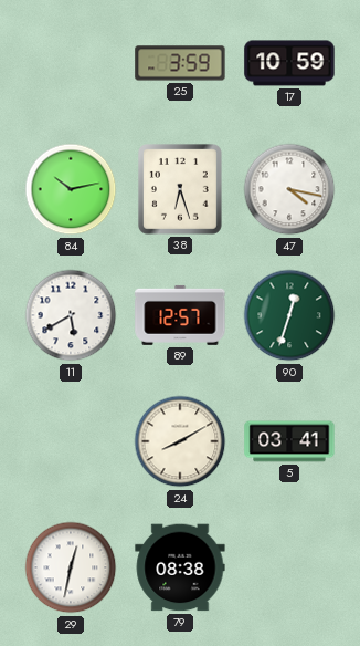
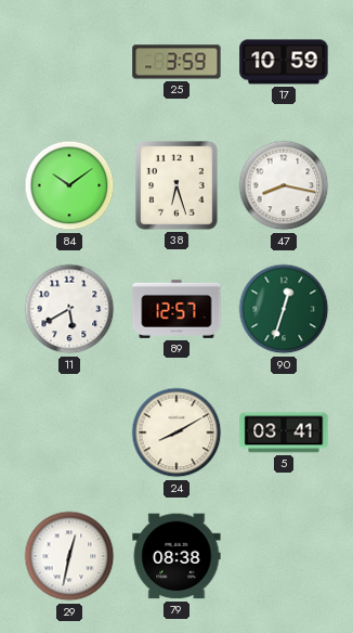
84: 10:13 -> 10:09 (69, 185)
47: 4:17 -> 8:17 (284, 185)
